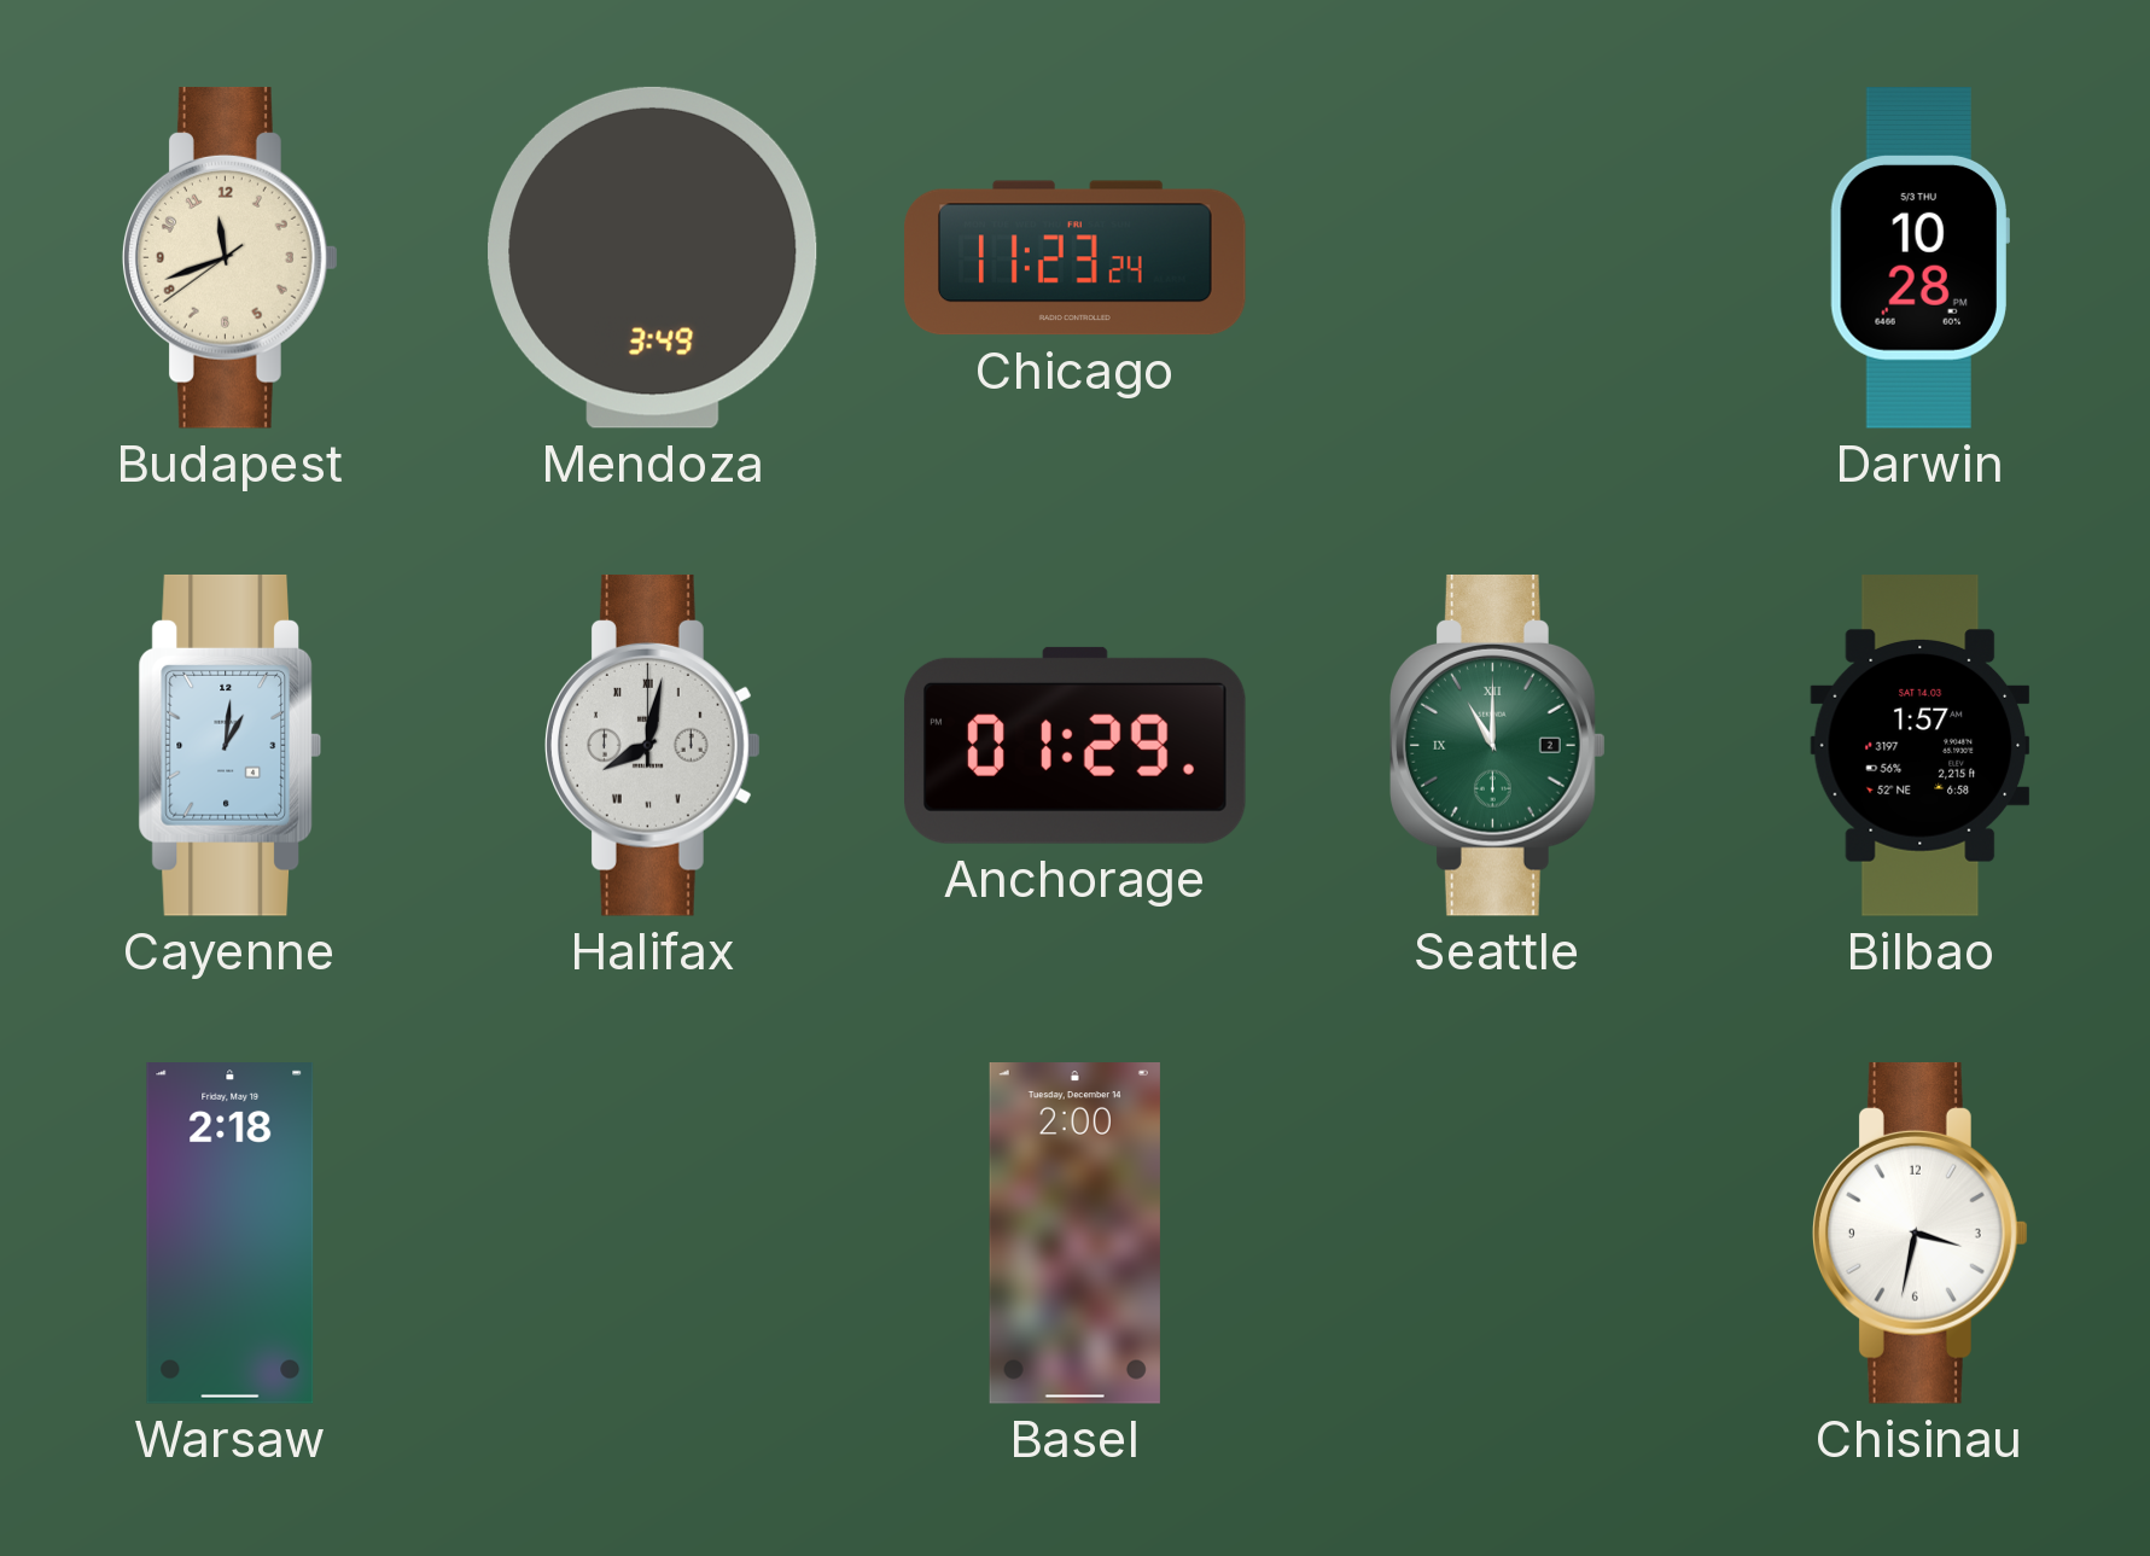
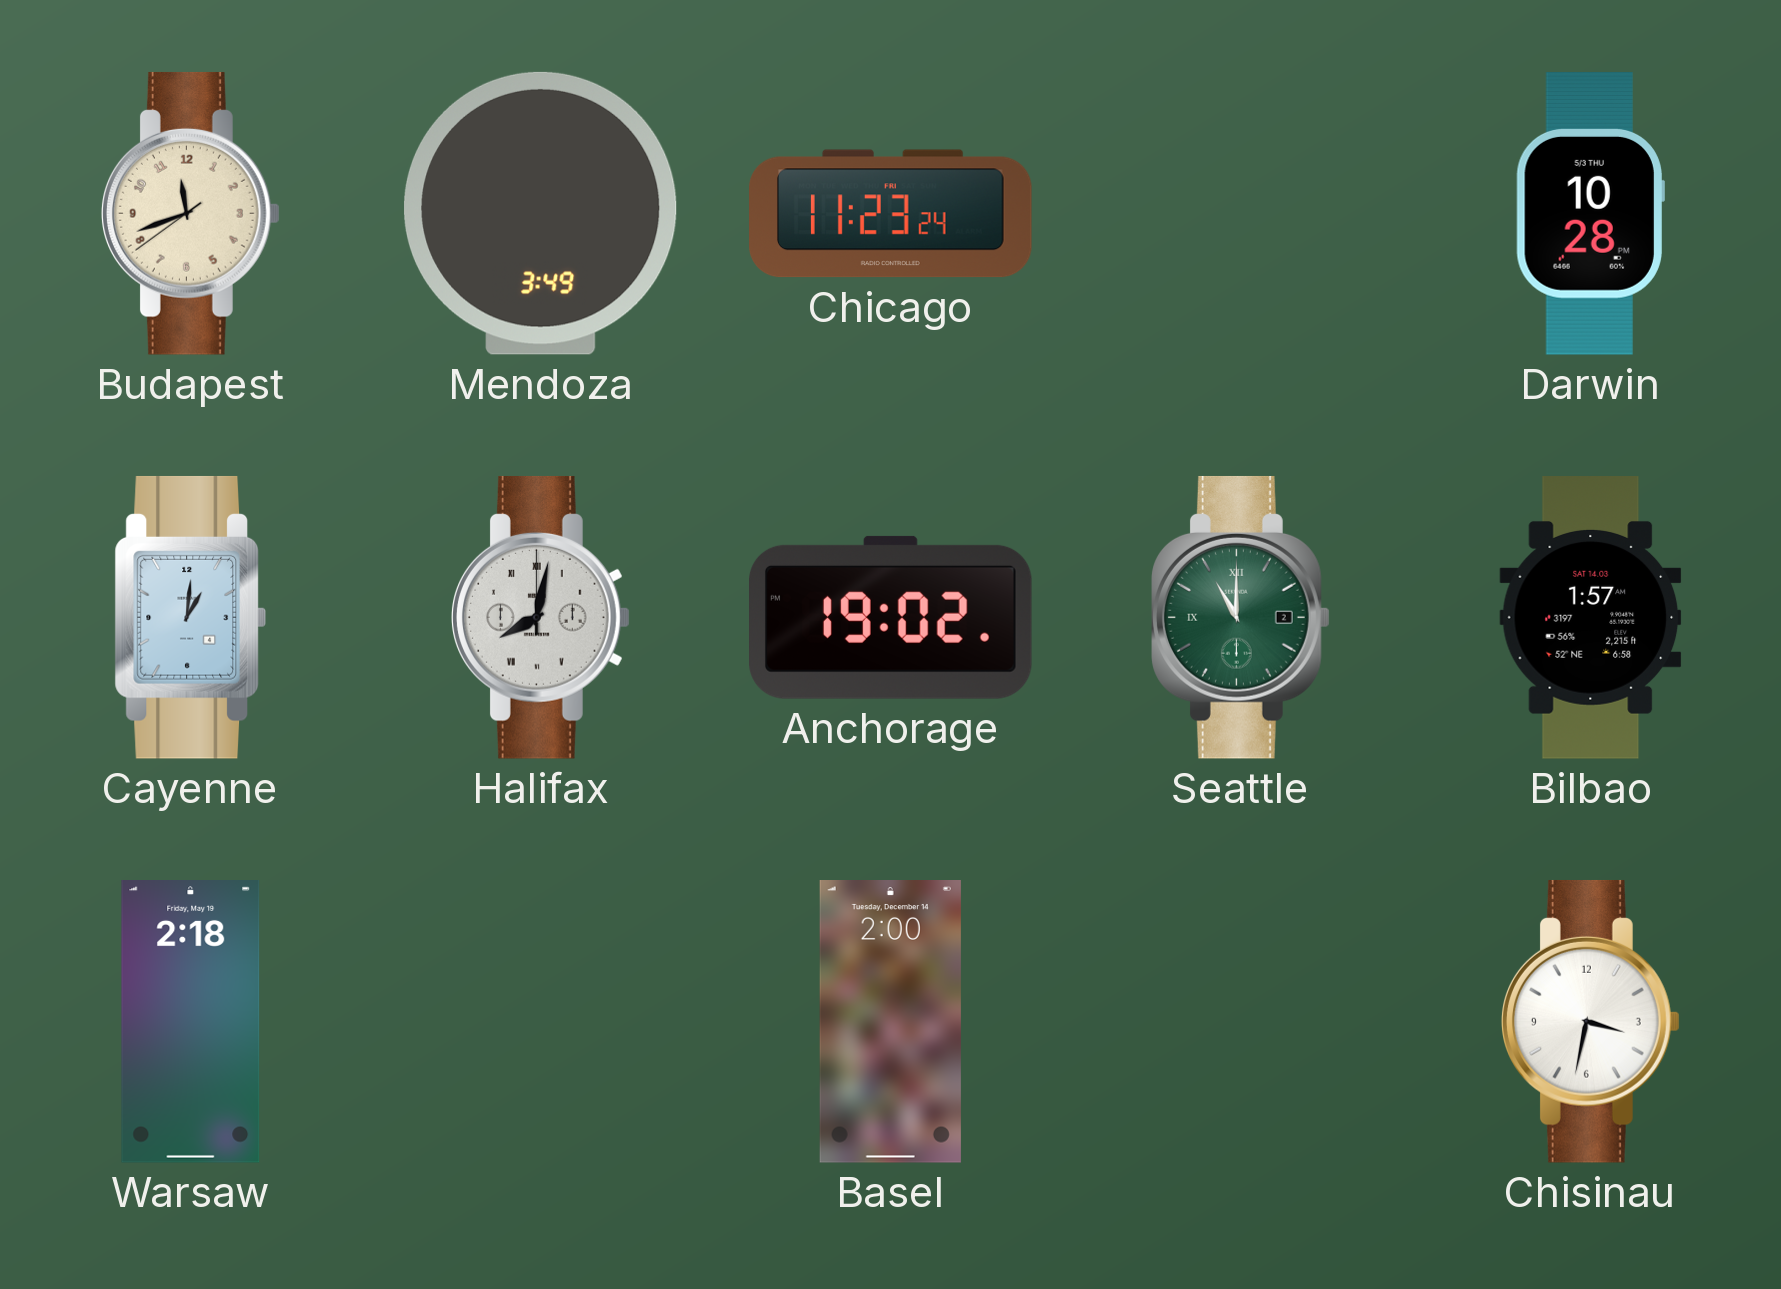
Anchorage: 01:29 -> 19:02 (891, 617)
